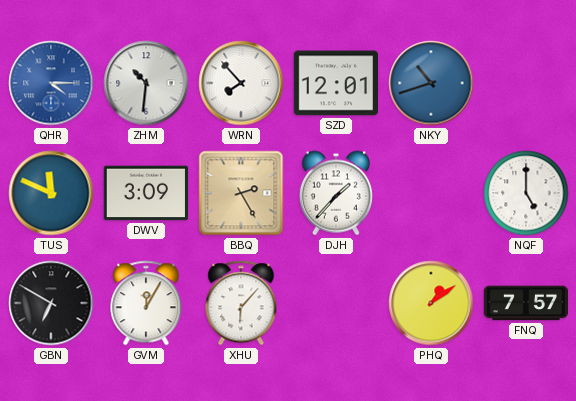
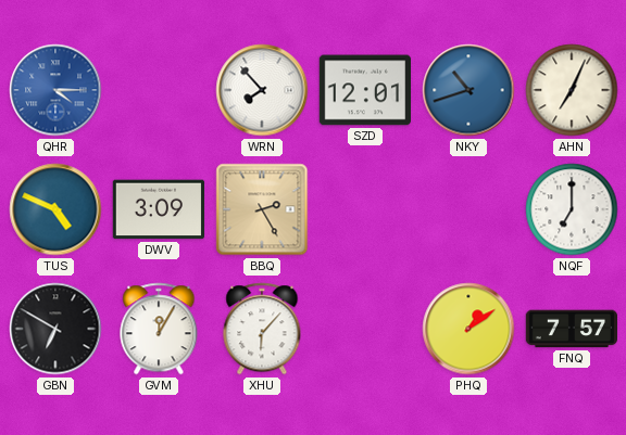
ZHM: 10:31 -> none (146, 83)
AHN: none -> 7:04 (572, 90)
TUS: 11:49 -> 4:49 (55, 209)
DJH: 1:37 -> none (335, 193)
NQF: 5:00 -> 7:00 (572, 209)
